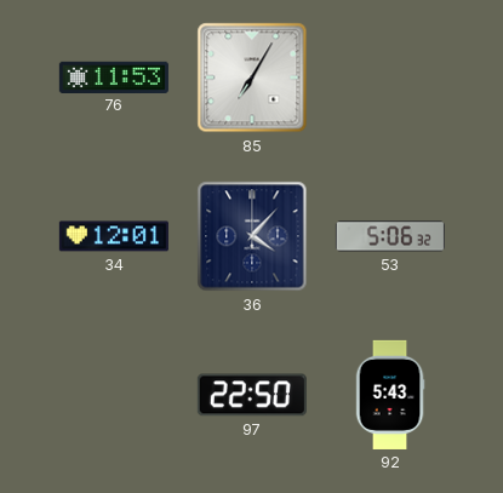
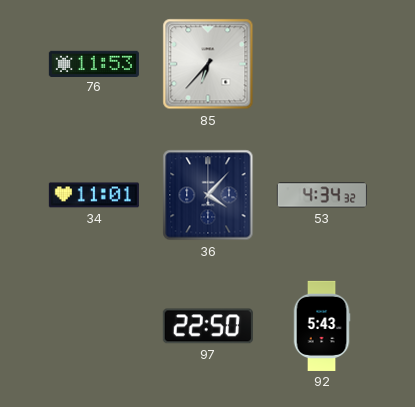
85: 7:05 -> 6:37 (208, 64)
34: 12:01 -> 11:01 (94, 195)
53: 5:06 -> 4:34 (322, 195)
